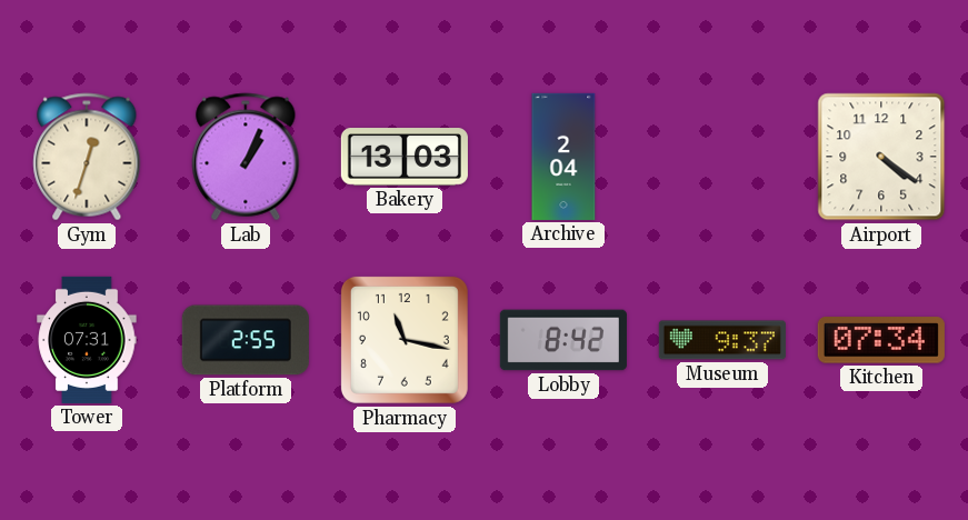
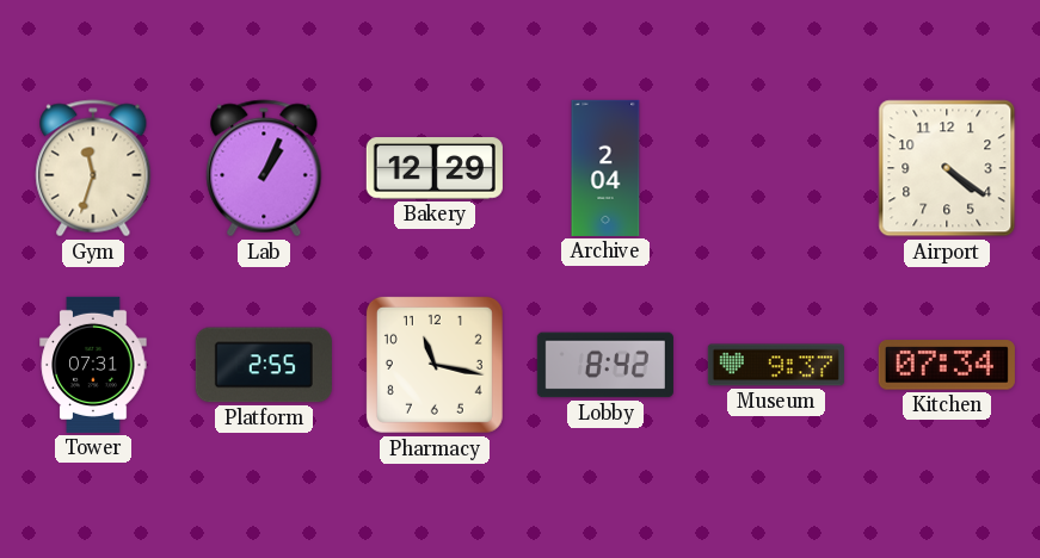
Gym: 12:33 -> 11:33 (93, 168)
Bakery: 13:03 -> 12:29 (435, 168)
